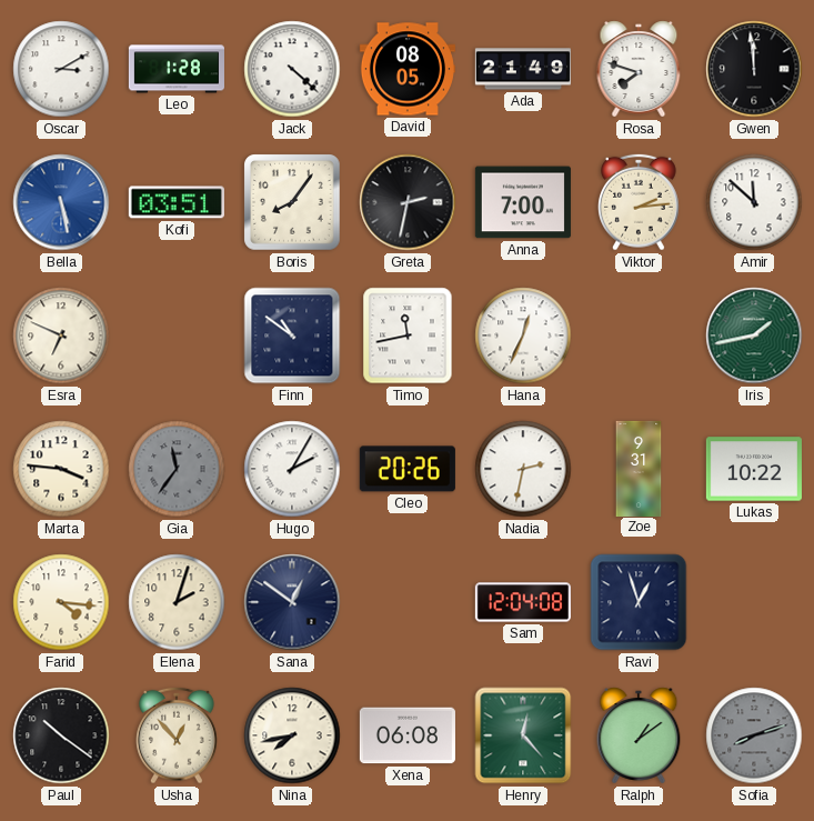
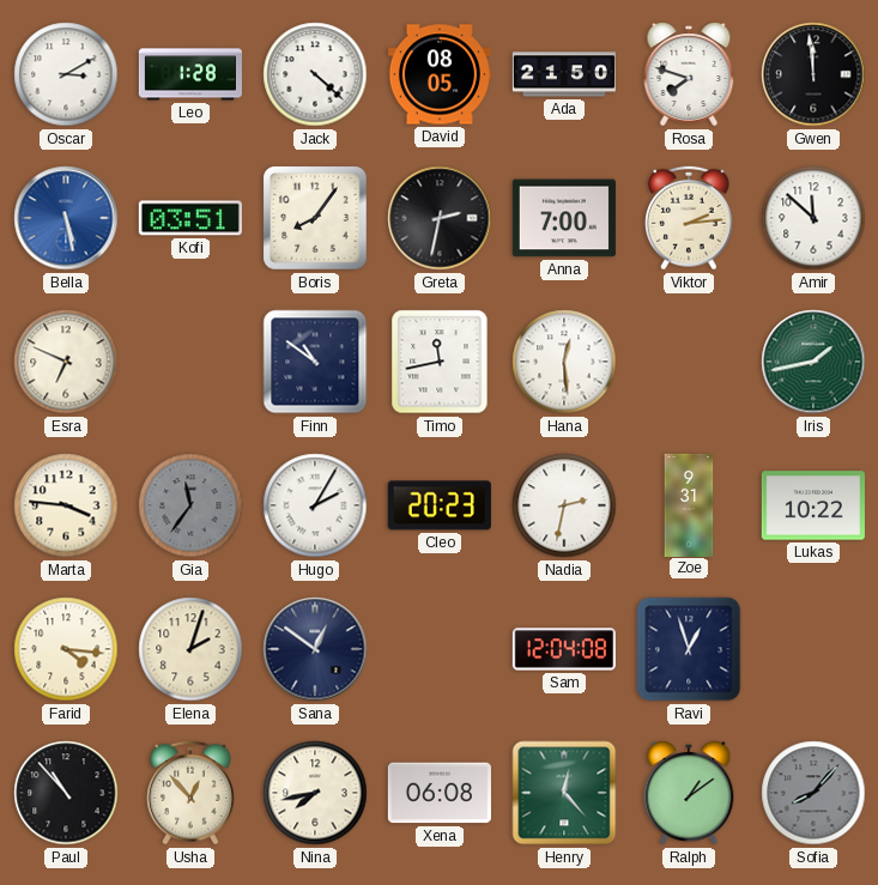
Ada: 21:49 -> 21:50 (564, 74)
Hana: 12:34 -> 12:29 (564, 362)
Cleo: 20:26 -> 20:23 (440, 505)
Paul: 10:21 -> 10:53 (66, 793)
Sofia: 8:12 -> 8:07 (813, 793)
